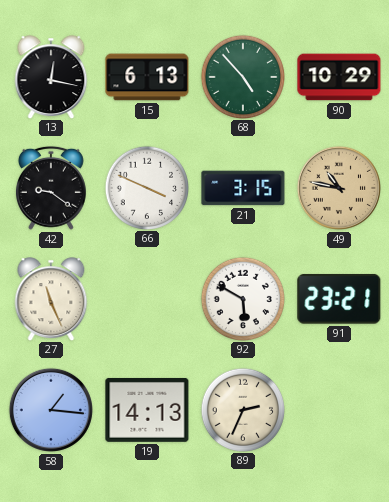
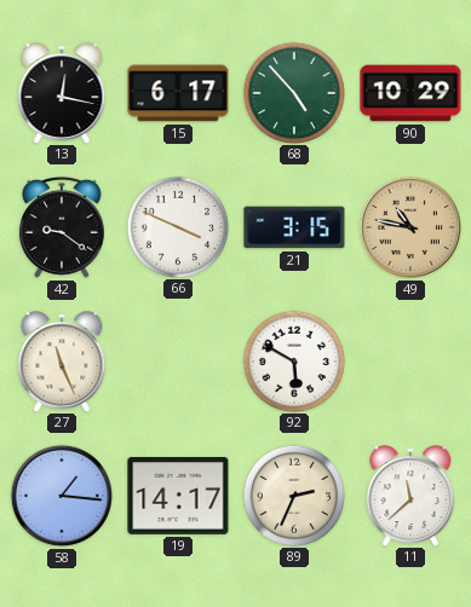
15: 6:13 -> 6:17 (178, 93)
91: 23:21 -> none (339, 299)
19: 14:13 -> 14:17 (178, 496)
11: none -> 11:38 (410, 496)
